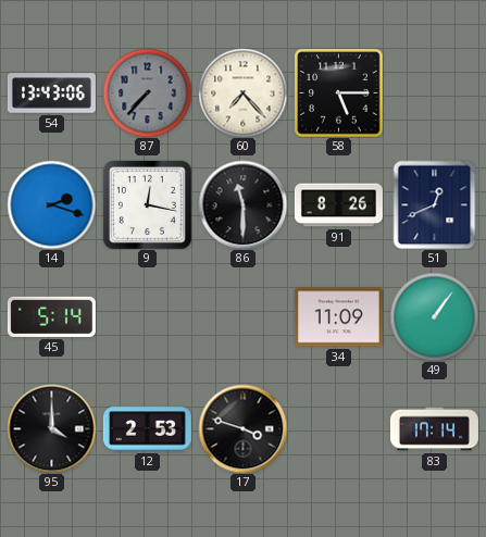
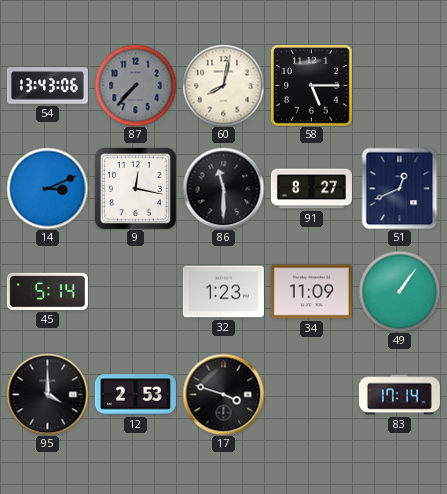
60: 7:23 -> 8:02 (223, 85)
14: 2:18 -> 3:11 (47, 188)
91: 8:26 -> 8:27 (311, 189)
32: none -> 1:23 (223, 292)
